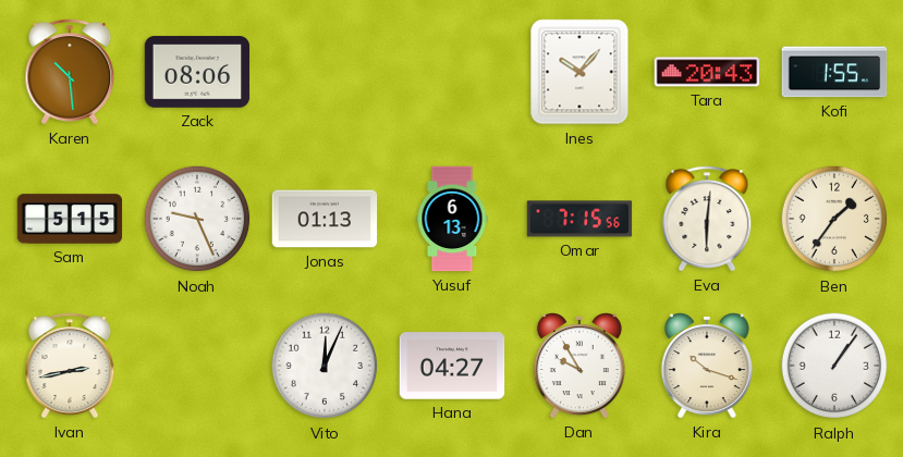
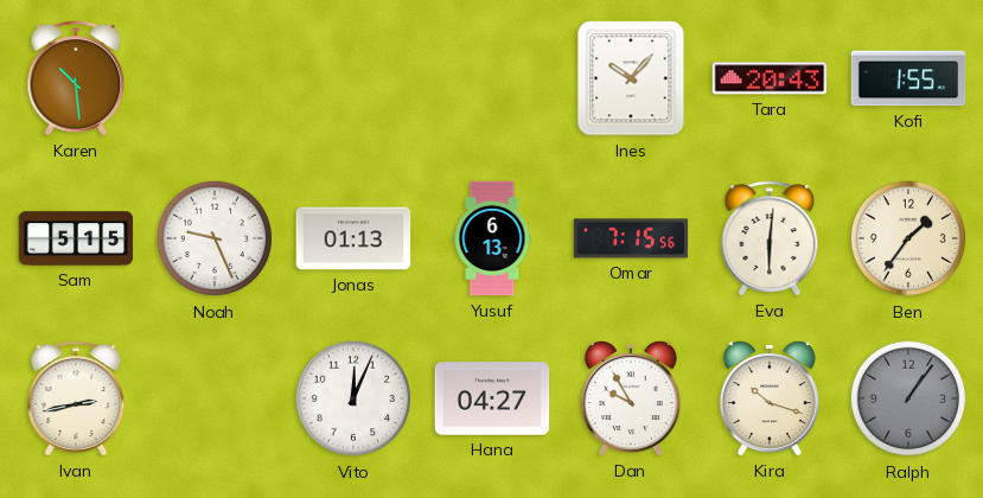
Zack: 08:06 -> none (197, 72)
Ralph dial: white -> grey (908, 398)
